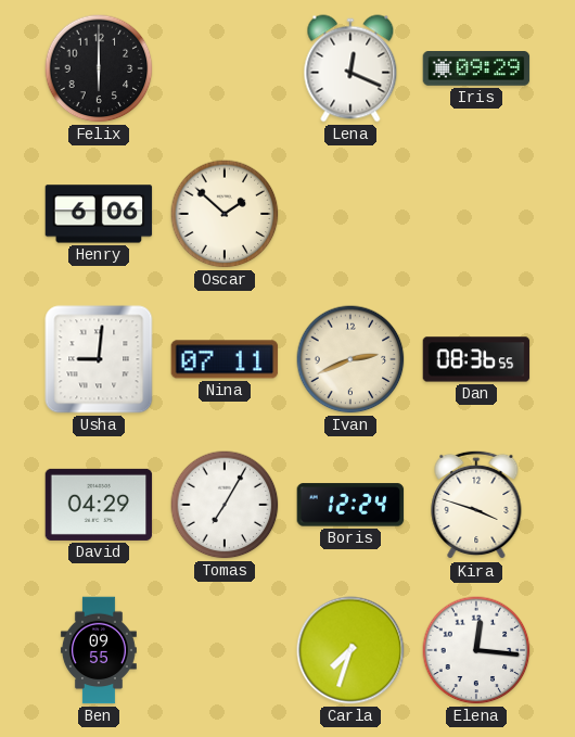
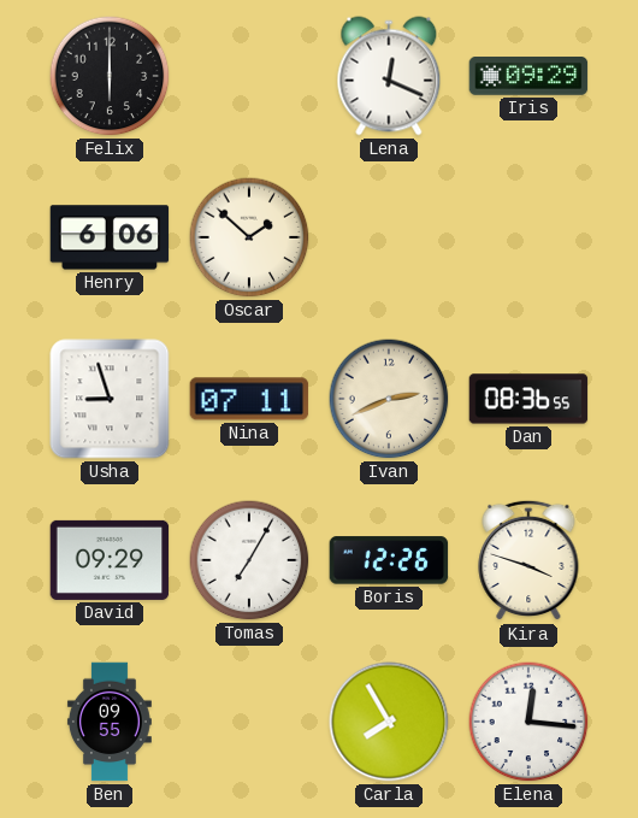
Usha: 9:01 -> 8:57 (110, 399)
David: 04:29 -> 09:29 (110, 560)
Boris: 12:24 -> 12:26 (389, 560)
Carla: 7:33 -> 7:55 (389, 722)
